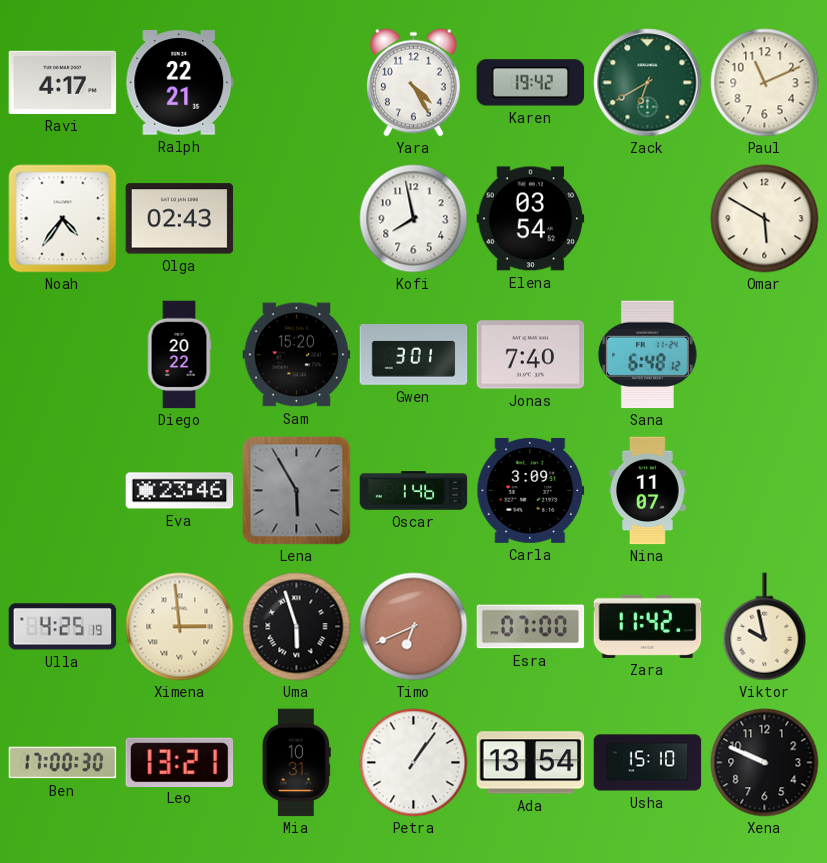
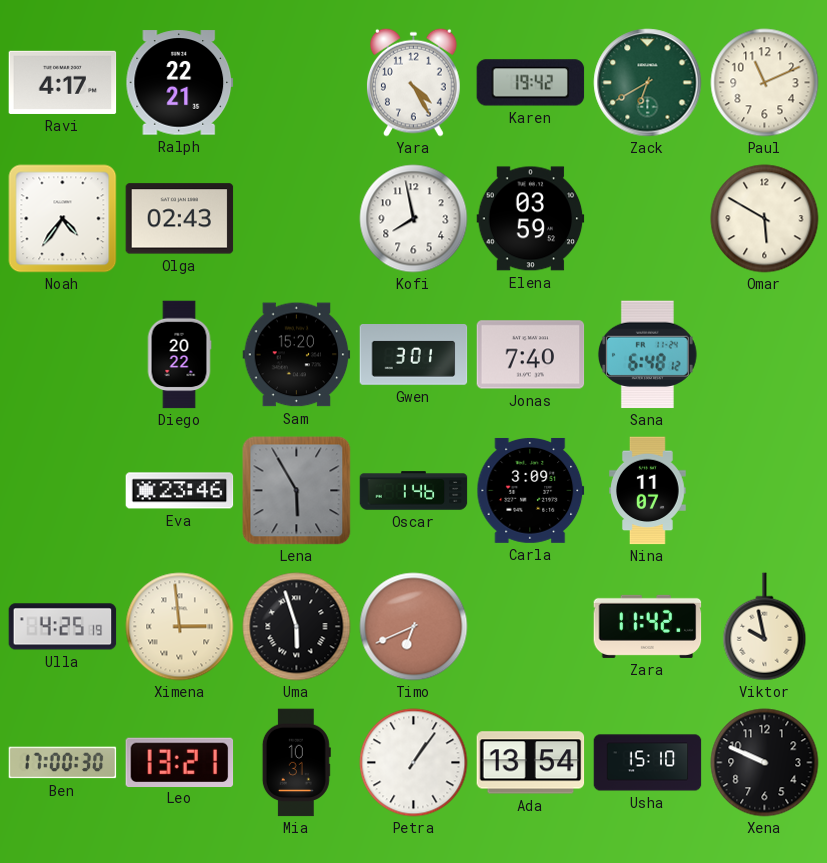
Elena: 03:54 -> 03:59 (531, 219)
Esra: 07:00 -> none (531, 627)
